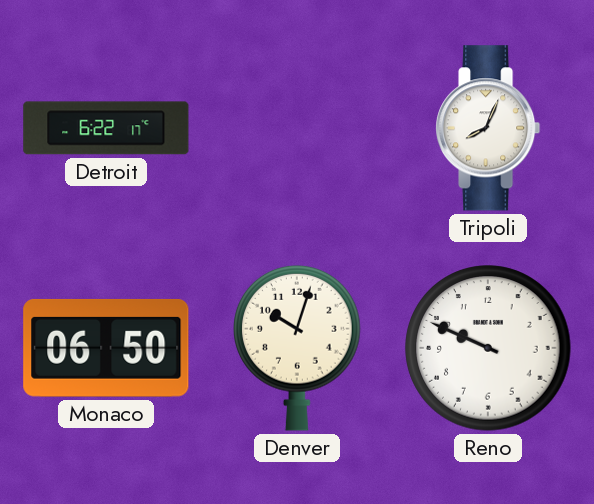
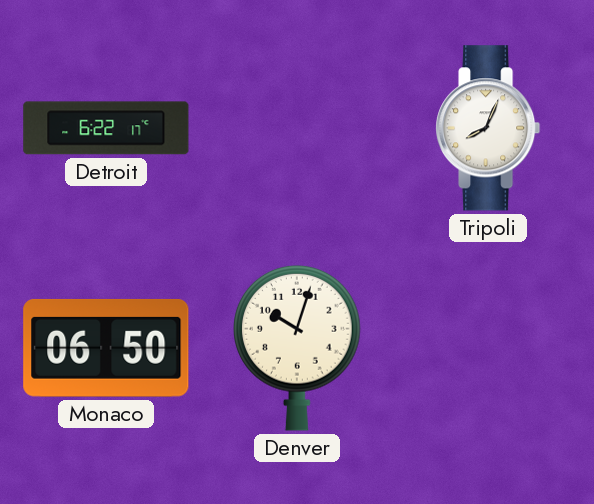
Reno: 9:49 -> none (488, 348)
